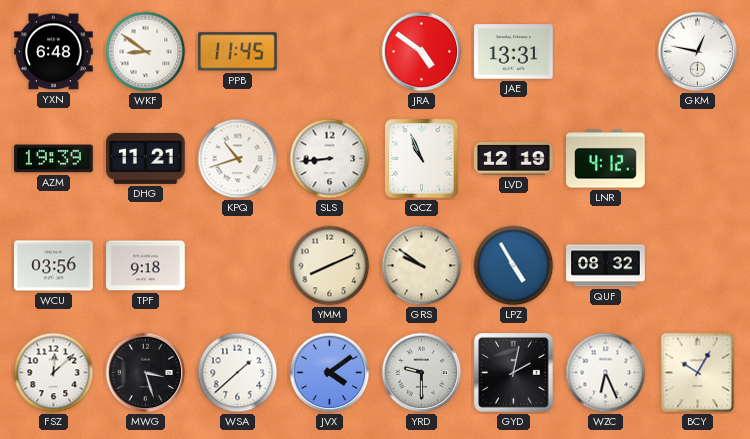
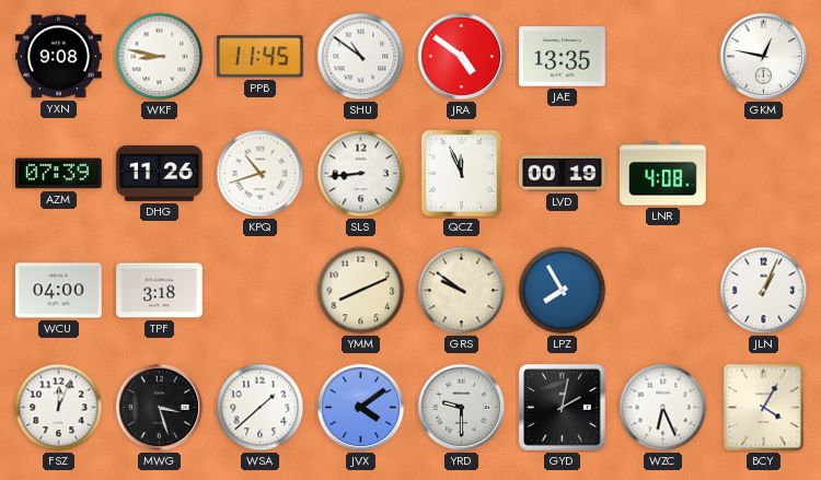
YXN: 6:48 -> 9:08 (59, 57)
WKF: 8:51 -> 8:47 (160, 57)
SHU: none -> 10:51 (361, 57)
JAE: 13:31 -> 13:35 (563, 57)
AZM: 19:39 -> 07:39 (59, 174)
DHG: 11:21 -> 11:26 (160, 173)
QCZ: 10:56 -> 11:56 (461, 173)
LVD: 12:19 -> 00:19 (563, 174)
LNR: 4:12 -> 4:08 (663, 174)
WCU: 03:56 -> 04:00 (59, 291)
TPF: 9:18 -> 3:18 (160, 291)
LPZ: 4:55 -> 7:55 (563, 291)
QUF: 08:32 -> none (606, 266)
JLN: none -> 1:04 (764, 291)
FSZ: 12:08 -> 12:04 (59, 408)
BCY: 10:05 -> 4:05 (764, 408)
